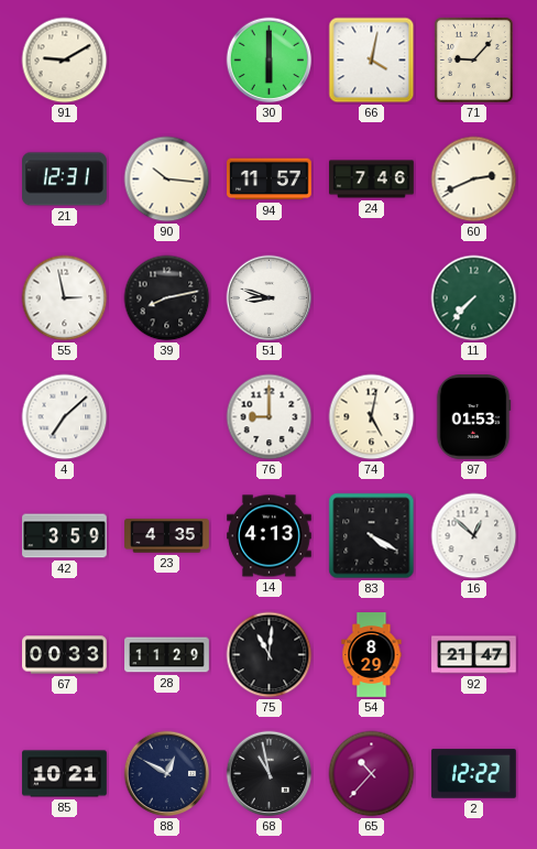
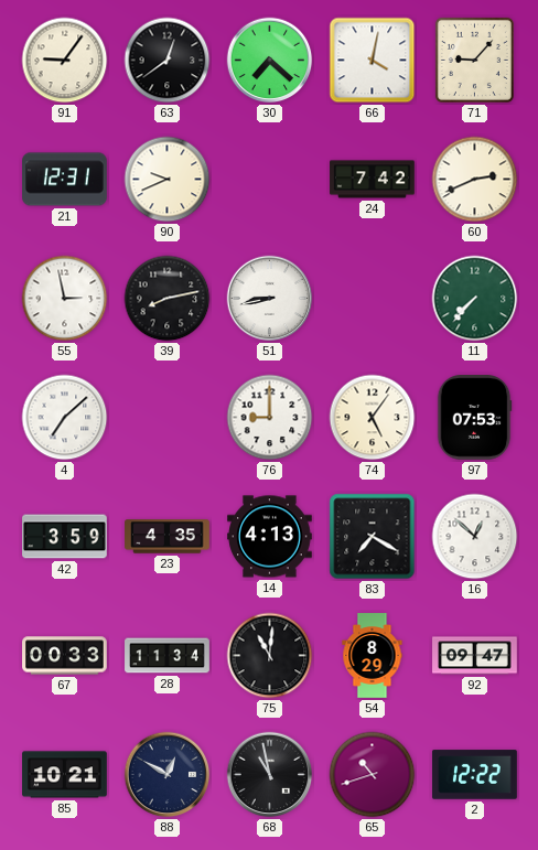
91: 9:10 -> 9:06 (65, 61)
63: none -> 12:39 (168, 61)
30: 6:00 -> 7:22 (270, 61)
90: 10:16 -> 9:41 (168, 180)
94: 11:57 -> none (270, 179)
24: 7:46 -> 7:42 (373, 180)
51: 8:48 -> 8:43 (270, 299)
74: 5:02 -> 5:06 (373, 418)
97: 01:53 -> 07:53 (474, 418)
83: 4:20 -> 7:20 (373, 537)
28: 11:29 -> 11:34 (168, 656)
92: 21:47 -> 09:47 (475, 656)
65: 10:37 -> 10:42 (373, 775)
